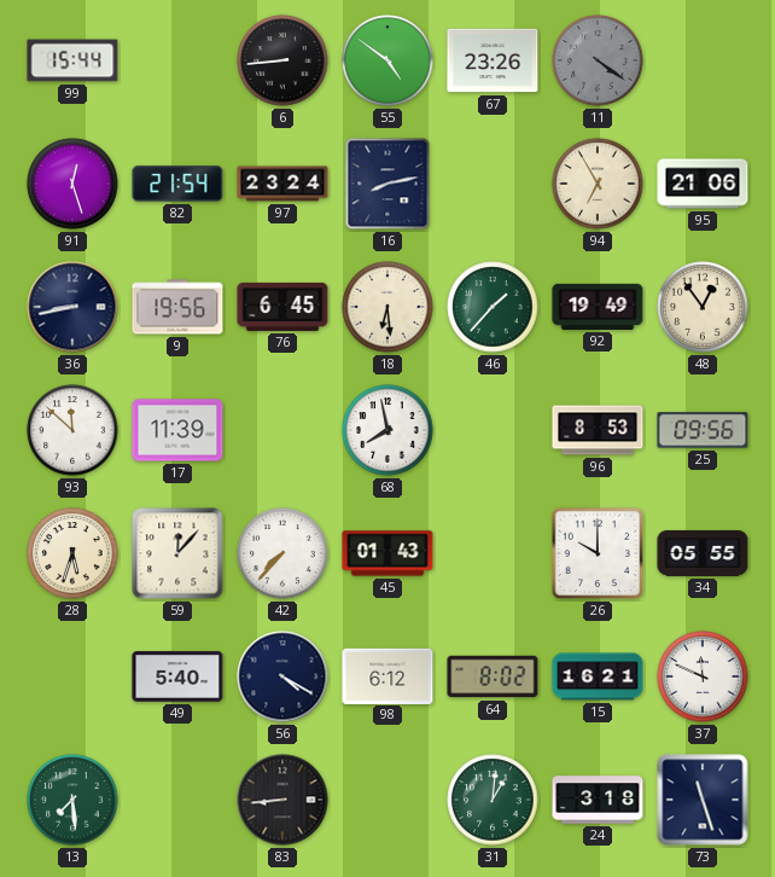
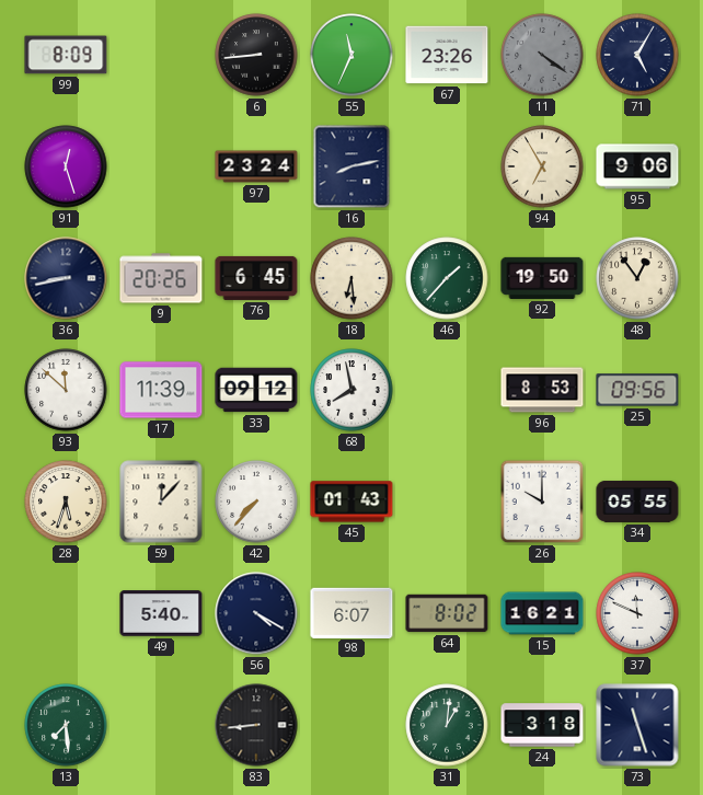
99: 15:44 -> 8:09 (66, 55)
55: 4:51 -> 11:34 (351, 55)
71: none -> 5:05 (637, 55)
82: 21:54 -> none (177, 184)
95: 21:06 -> 9:06 (637, 166)
9: 19:56 -> 20:26 (161, 278)
92: 19:49 -> 19:50 (542, 278)
33: none -> 09:12 (256, 390)
98: 6:12 -> 6:07 (351, 612)
